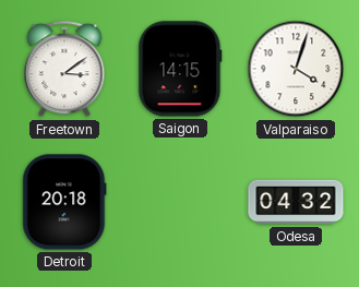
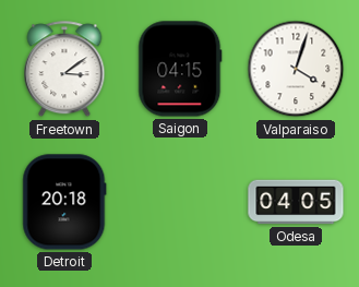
Saigon: 14:15 -> 04:15 (180, 69)
Odesa: 04:32 -> 04:05 (296, 202)
